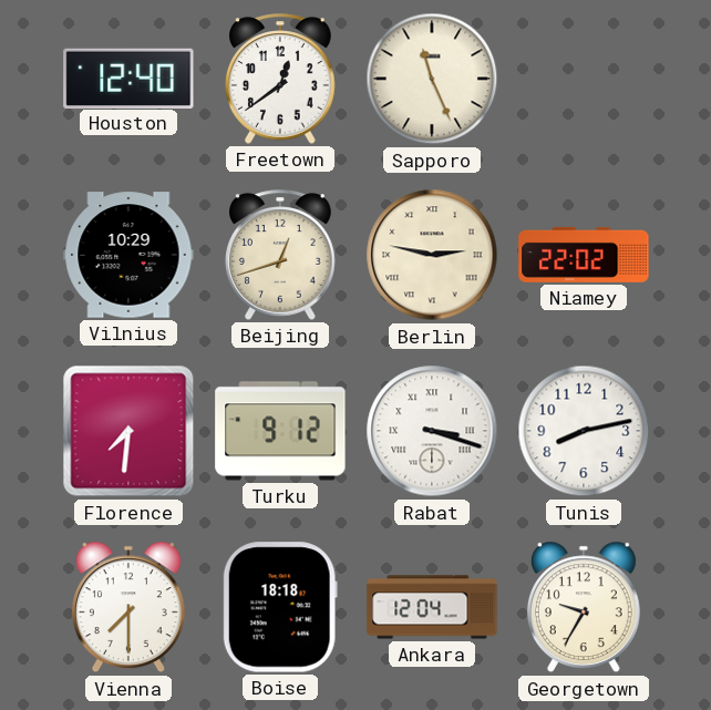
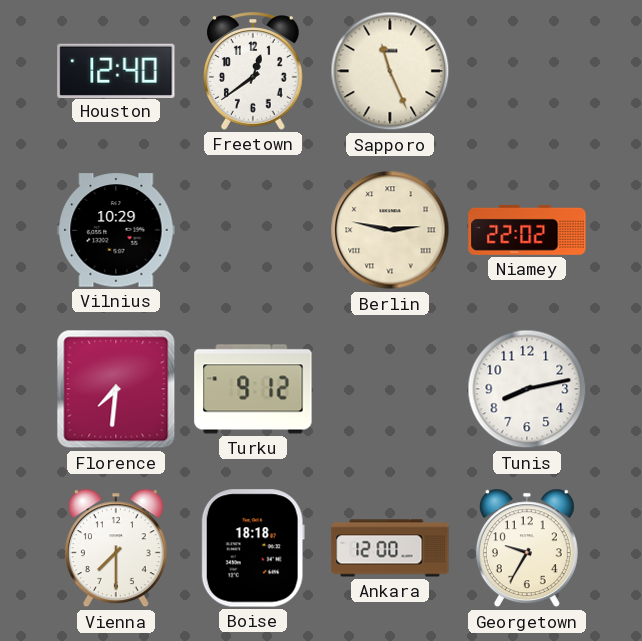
Beijing: 12:42 -> none (281, 255)
Rabat: 3:18 -> none (432, 431)
Ankara: 12:04 -> 12:00 (390, 548)
